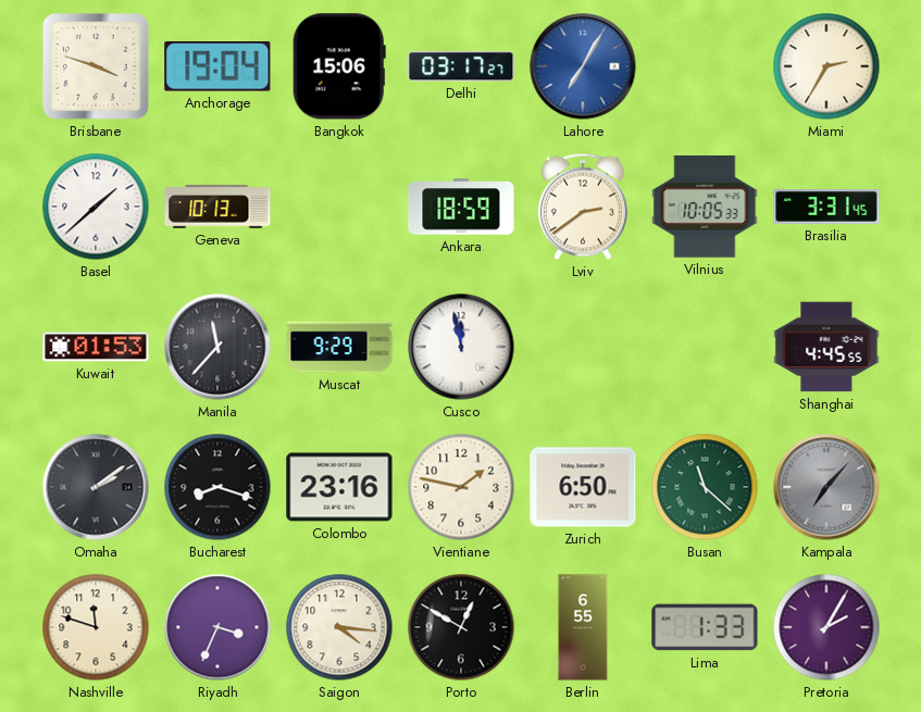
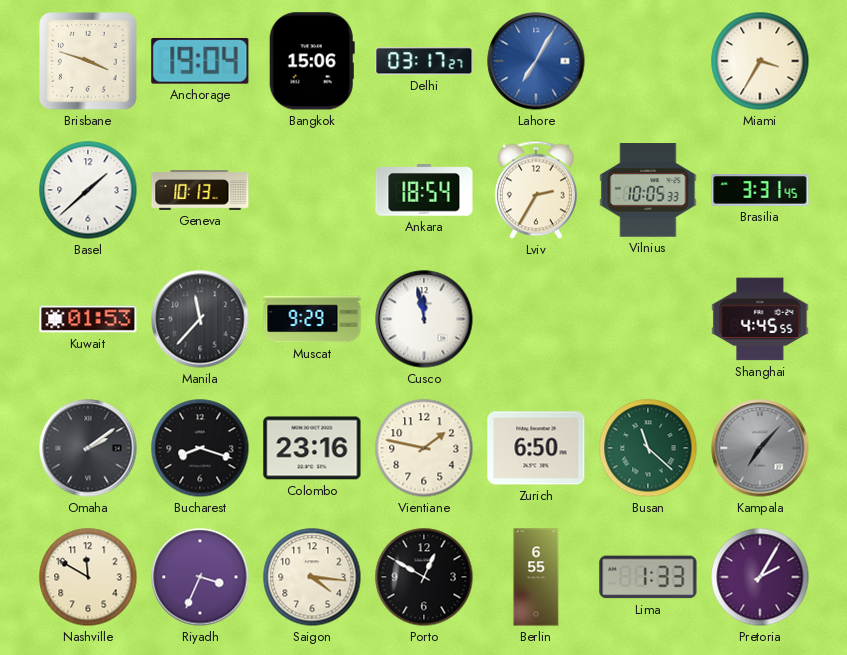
Miami: 2:35 -> 3:35 (760, 61)
Ankara: 18:59 -> 18:54 (424, 190)
Lviv: 2:39 -> 2:35 (536, 190)
Nashville: 11:48 -> 11:50 (88, 577)
